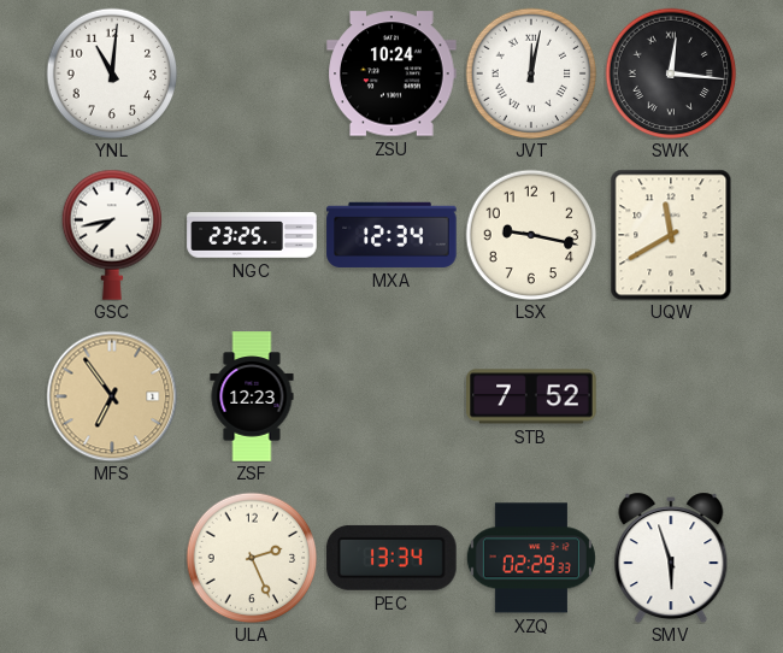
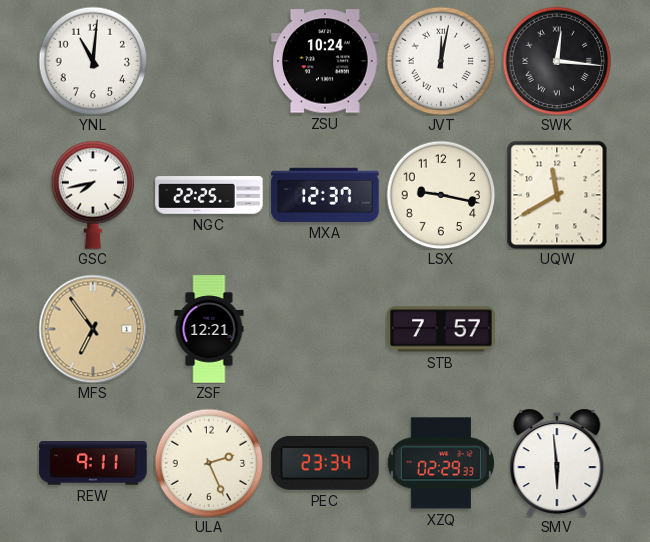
NGC: 23:25 -> 22:25 (209, 195)
MXA: 12:34 -> 12:37 (325, 195)
ZSF: 12:23 -> 12:21 (209, 329)
STB: 7:52 -> 7:57 (441, 329)
REW: none -> 9:11 (93, 463)
PEC: 13:34 -> 23:34 (325, 463)
SMV: 5:57 -> 5:59 (557, 463)
